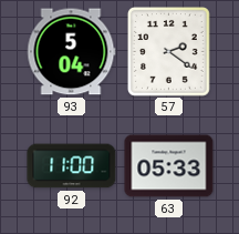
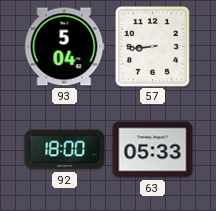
57: 2:21 -> 8:44 (153, 47)
92: 11:00 -> 18:00 (65, 150)
